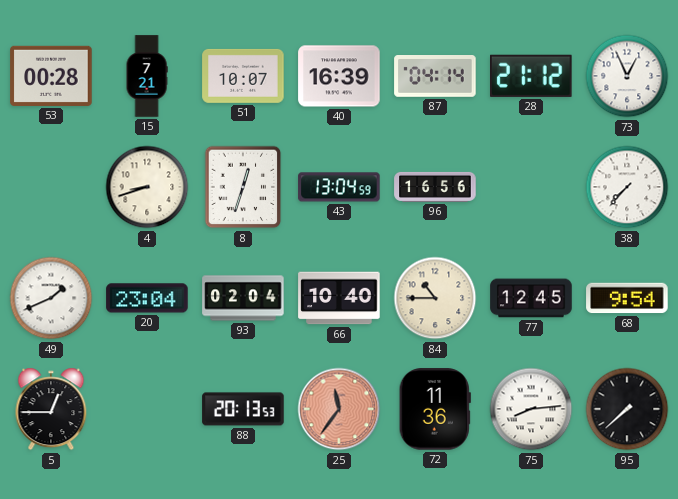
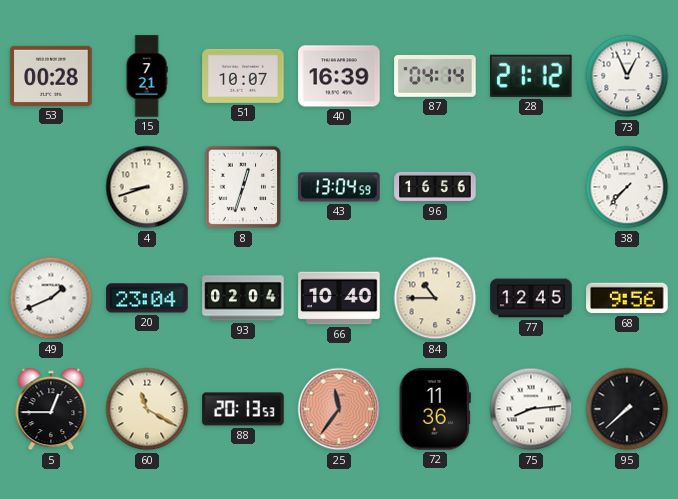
68: 9:54 -> 9:56 (627, 298)
60: none -> 11:20 (147, 409)
